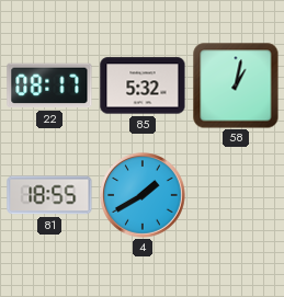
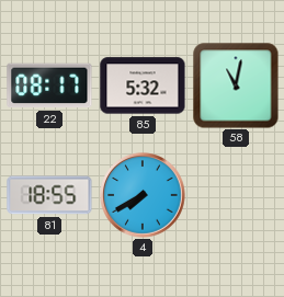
58: 1:02 -> 11:02 (236, 85)
4: 1:40 -> 7:40 (143, 195)
